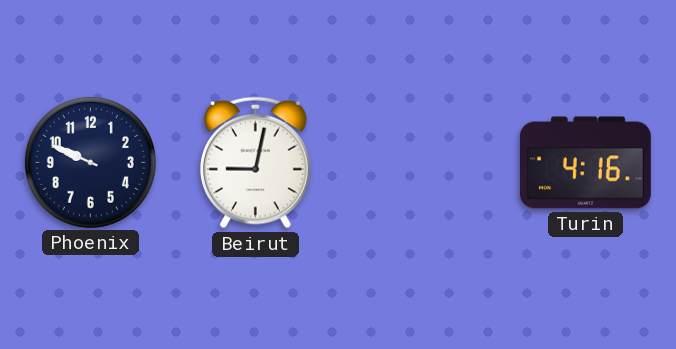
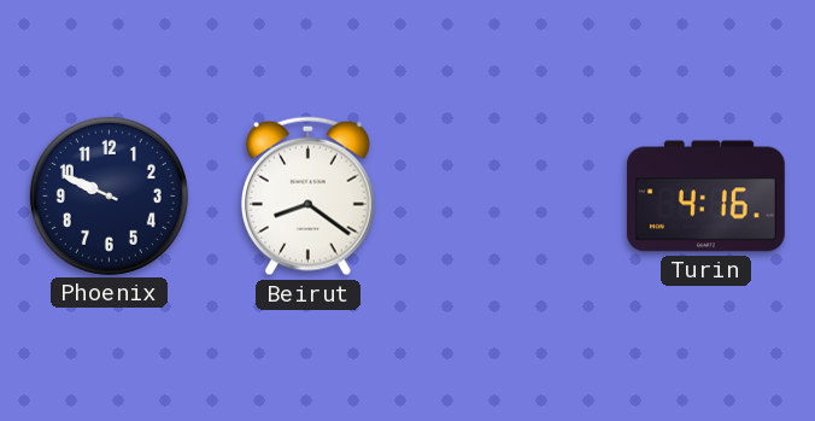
Beirut: 9:02 -> 8:21 (307, 197)
